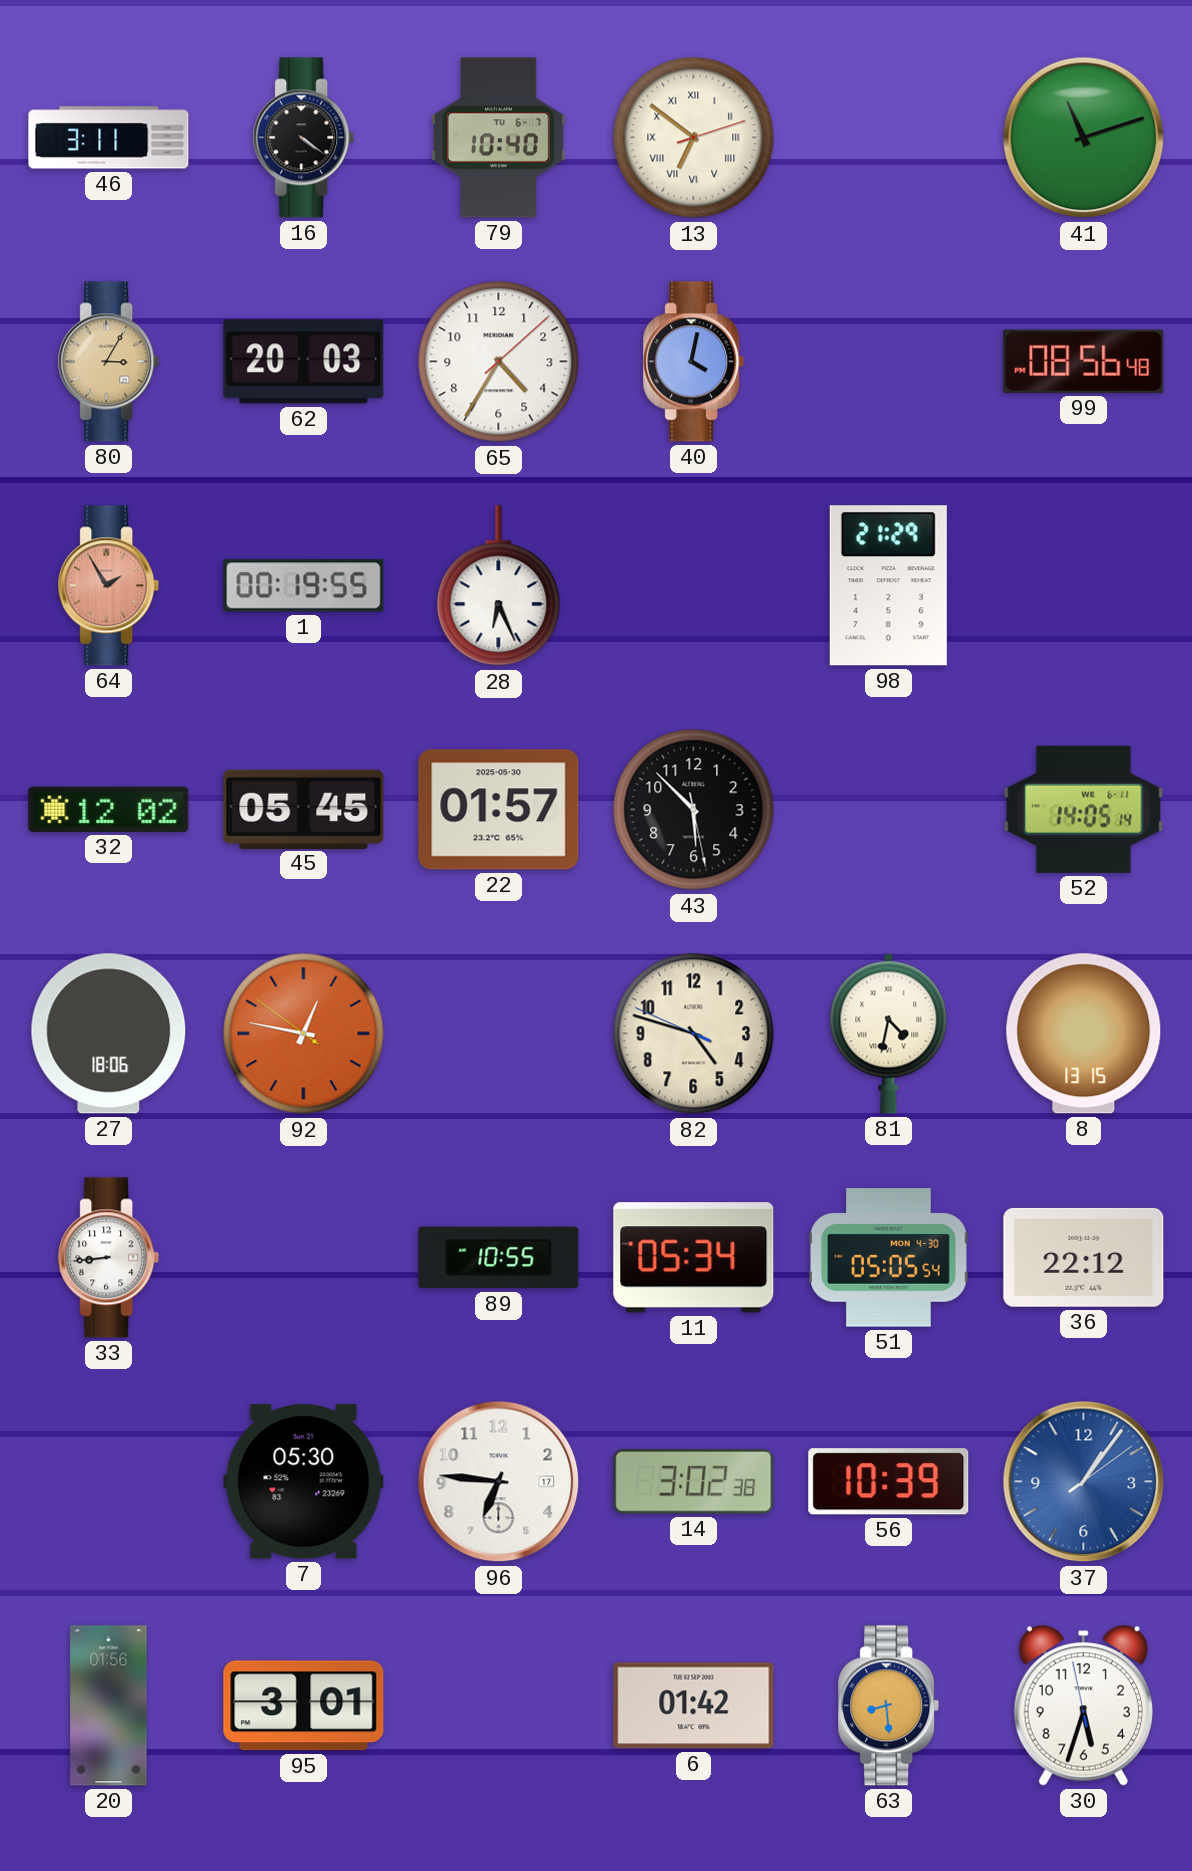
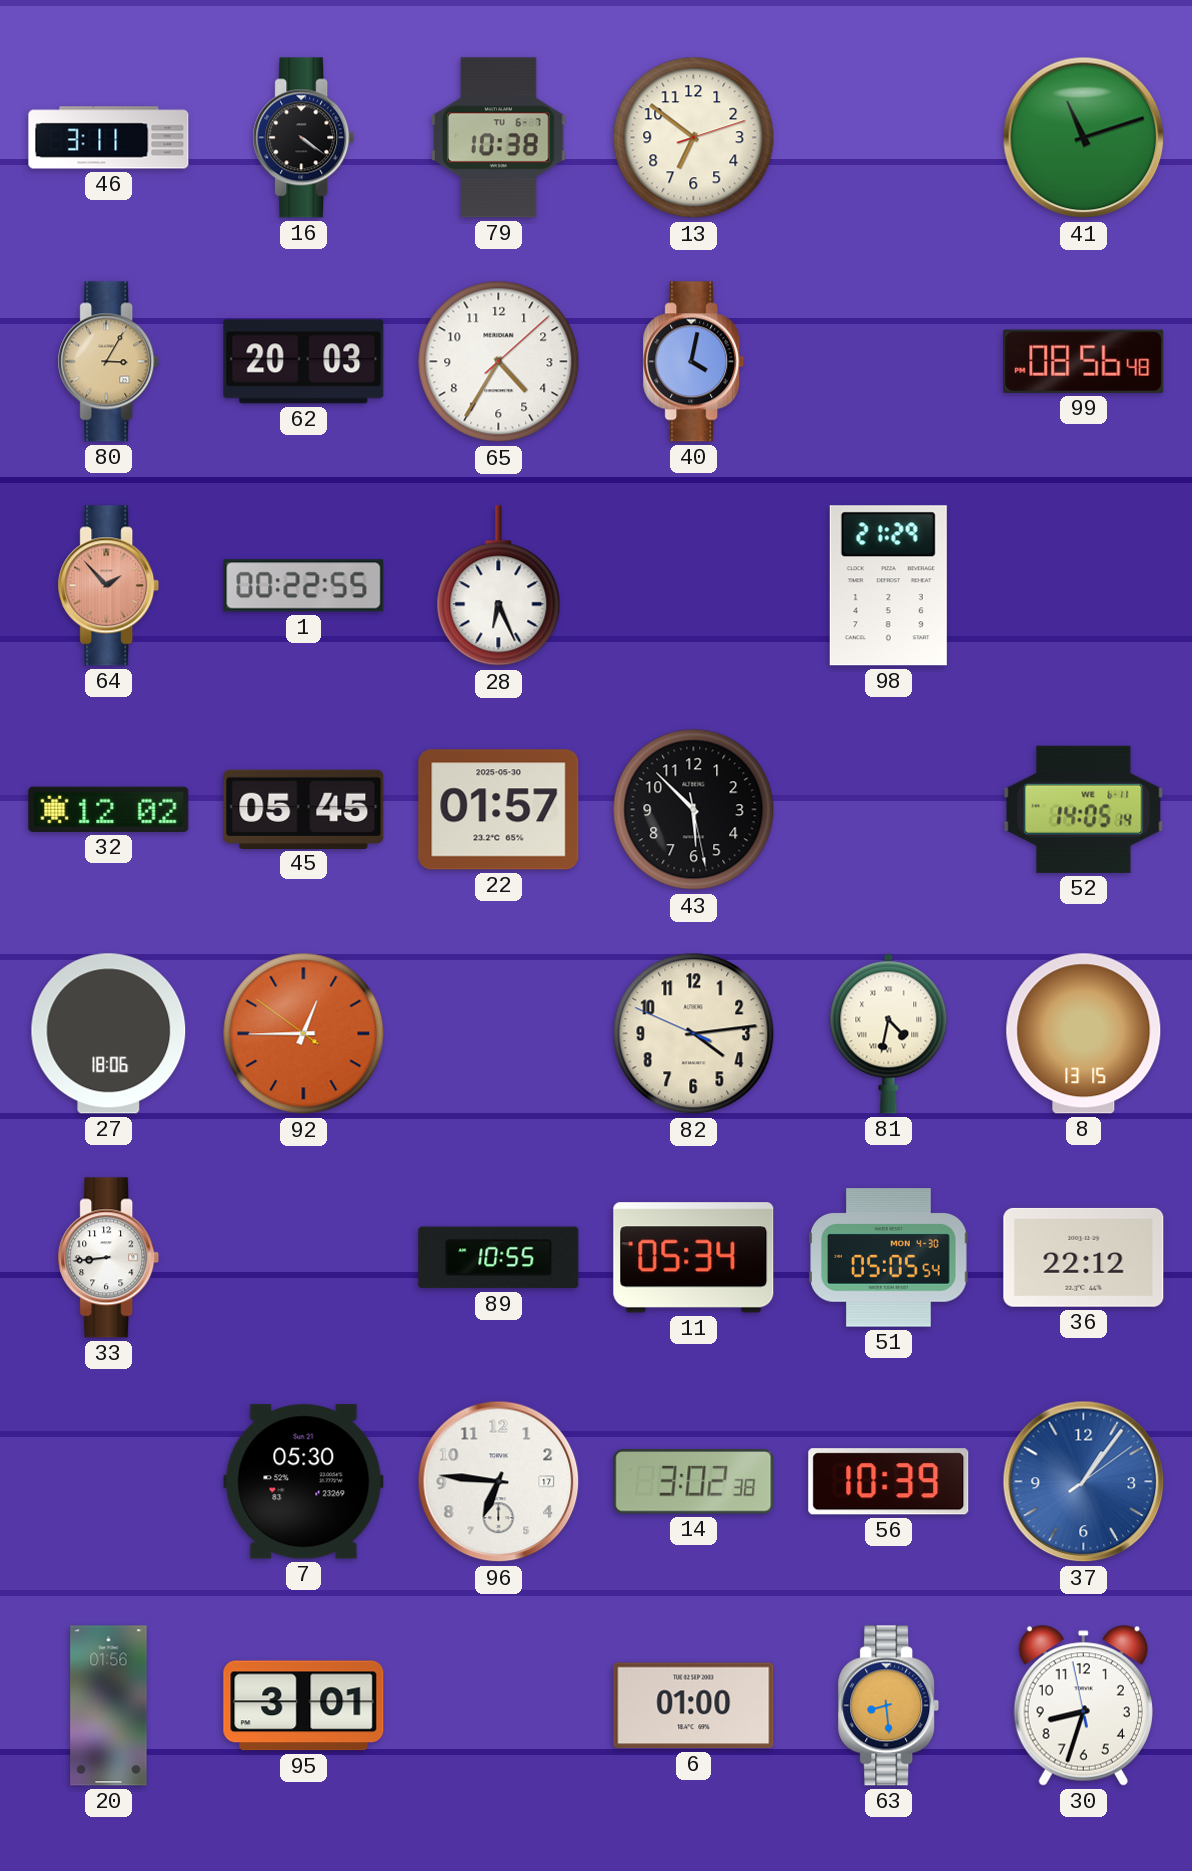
79: 10:40 -> 10:38 (499, 138)
13 numerals: Roman -> Arabic (694, 138)
64: 1:55 -> 1:53 (109, 586)
1: 00:19 -> 00:22 (304, 586)
92: 12:46 -> 12:44 (304, 1034)
82: 4:47 -> 4:13 (694, 1034)
6: 01:42 -> 01:00 (694, 1706)
30: 5:32 -> 8:32 (1083, 1706)
